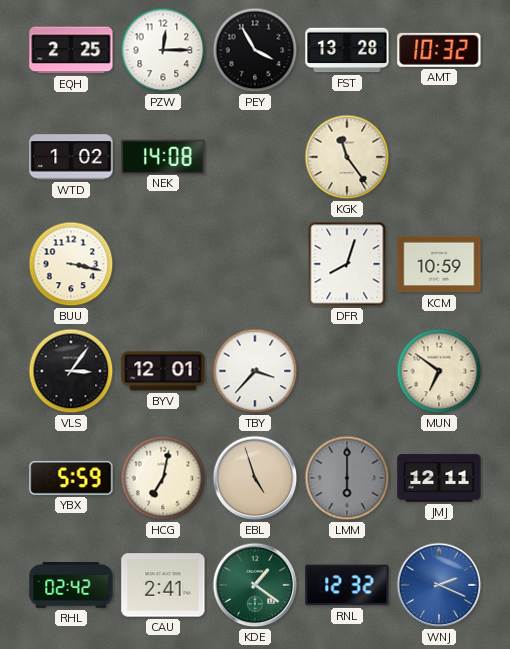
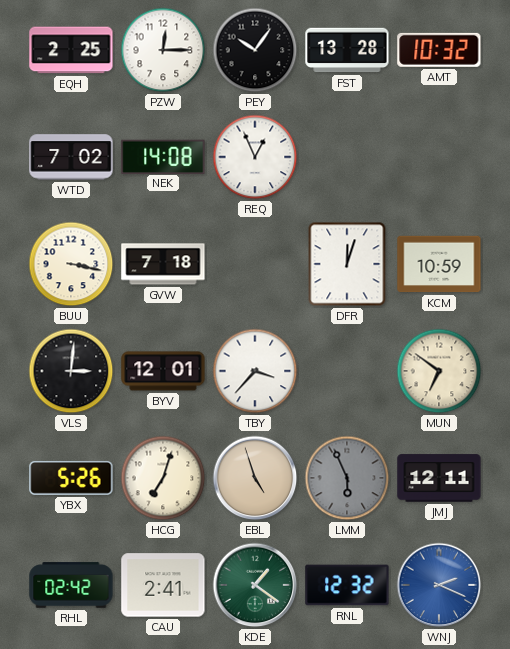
PEY: 3:55 -> 10:06 (255, 50)
WTD: 1:02 -> 7:02 (71, 157)
REQ: none -> 12:56 (255, 157)
KGK: 11:24 -> none (347, 157)
GVW: none -> 7:18 (163, 264)
DFR: 8:03 -> 12:03 (347, 264)
VLS: 3:06 -> 3:01 (71, 371)
YBX: 5:59 -> 5:26 (71, 478)
HCG: 7:02 -> 7:03 (163, 478)
LMM: 6:00 -> 5:56 (347, 478)
